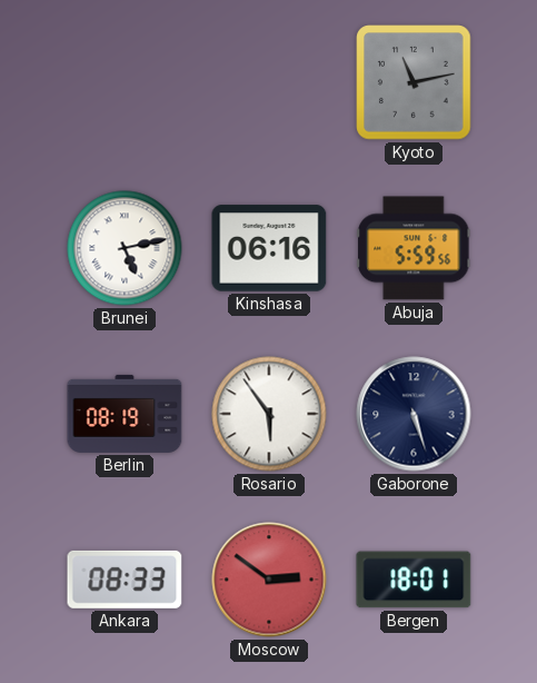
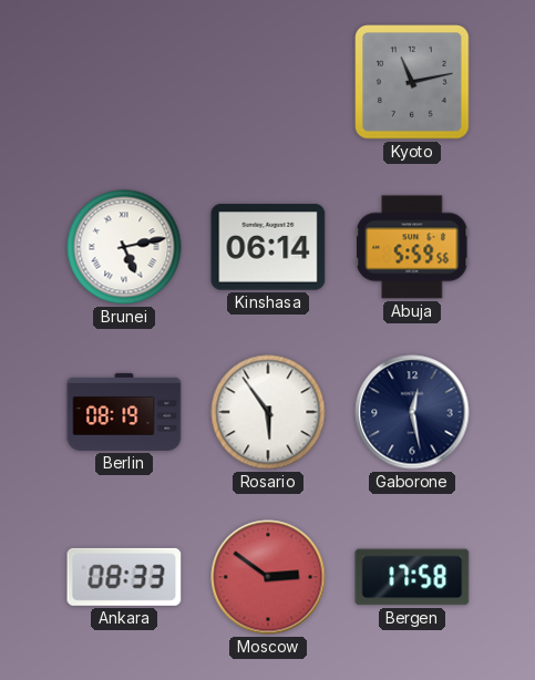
Kinshasa: 06:16 -> 06:14 (268, 247)
Gaborone: 5:27 -> 12:28 (412, 412)
Bergen: 18:01 -> 17:58 (412, 577)
